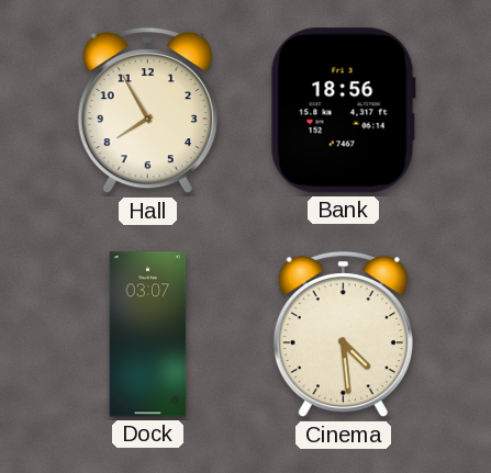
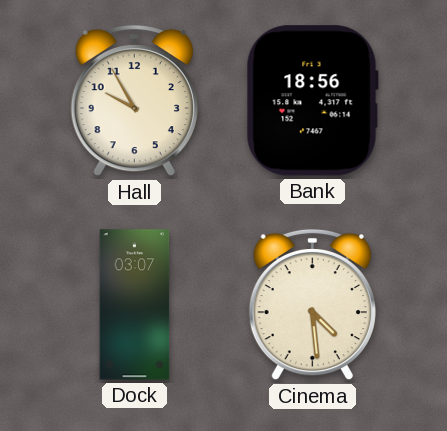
Hall: 7:55 -> 9:55 (134, 101)
